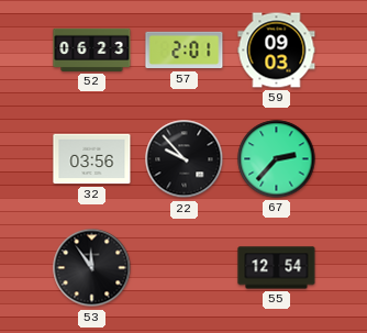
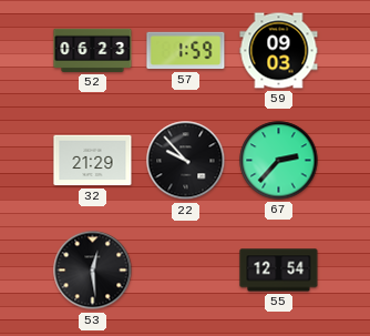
57: 2:01 -> 1:59 (186, 51)
32: 03:56 -> 21:29 (93, 161)
53: 11:54 -> 12:29 (93, 271)
